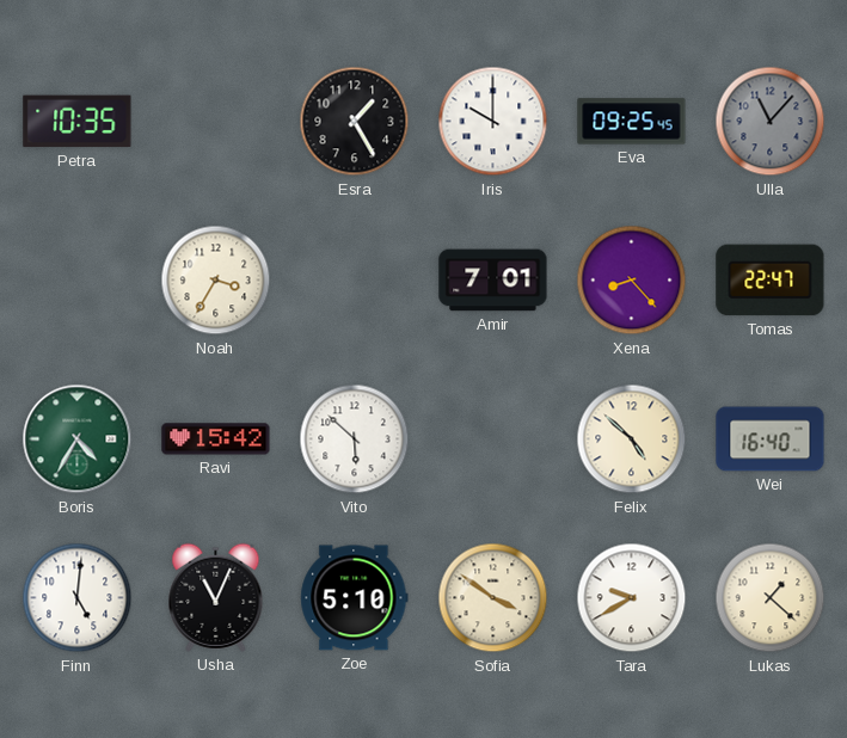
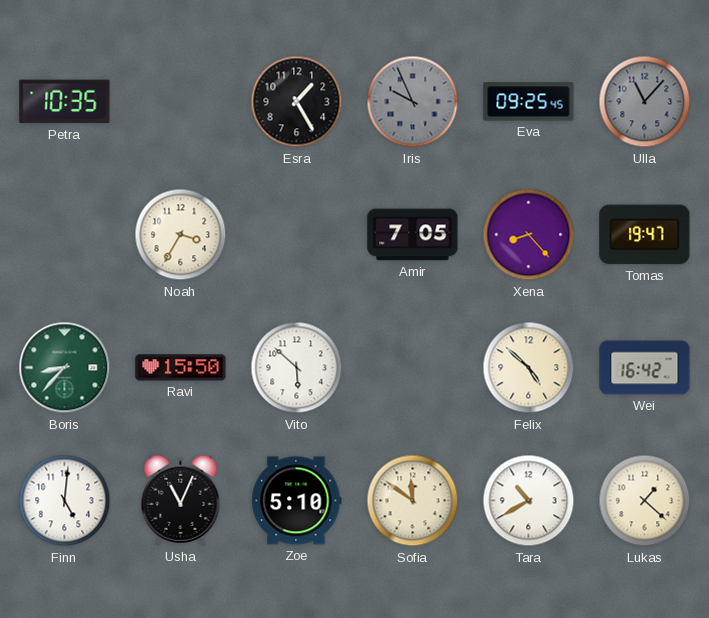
Iris: 10:00 -> 9:56 (413, 102)
Iris dial: white -> grey (413, 102)
Amir: 7:01 -> 7:05 (413, 235)
Tomas: 22:47 -> 19:47 (645, 235)
Boris: 4:35 -> 8:37 (65, 368)
Ravi: 15:42 -> 15:50 (181, 368)
Wei: 16:40 -> 16:42 (645, 368)
Sofia: 3:51 -> 11:51 (413, 501)
Tara: 9:40 -> 10:40 (529, 501)
